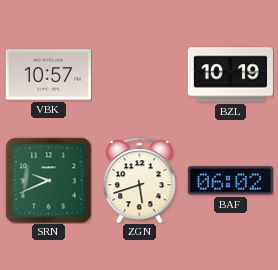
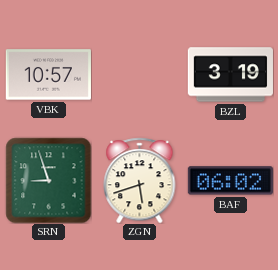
BZL: 10:19 -> 3:19 (230, 75)
SRN: 9:41 -> 8:57 (48, 180)
